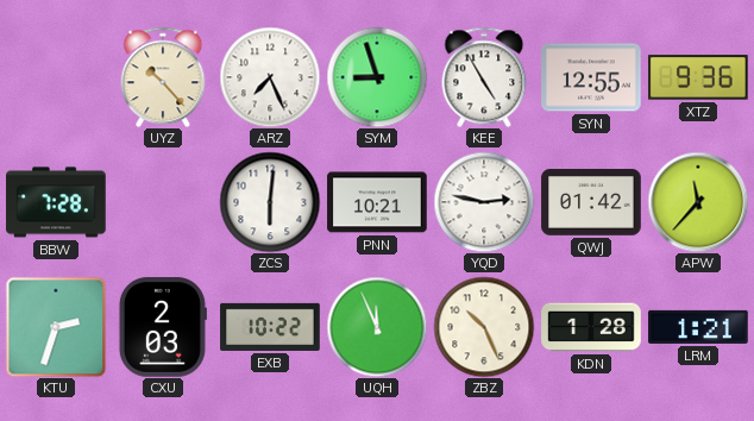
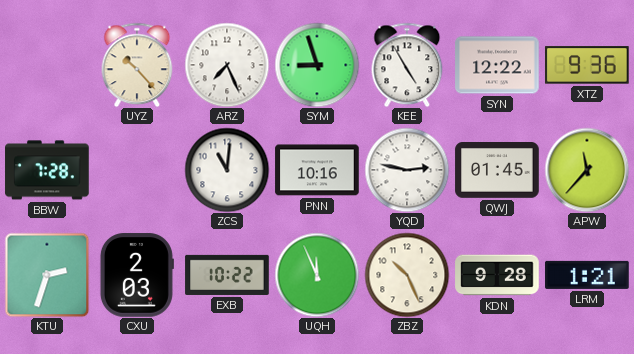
SYN: 12:55 -> 12:22 (497, 65)
ZCS: 6:01 -> 11:01 (227, 170)
PNN: 10:21 -> 10:16 (317, 170)
QWJ: 01:42 -> 01:45 (497, 171)
KDN: 1:28 -> 9:28 (497, 275)
